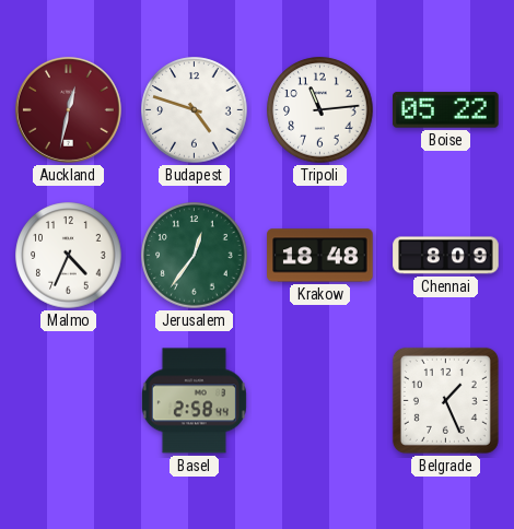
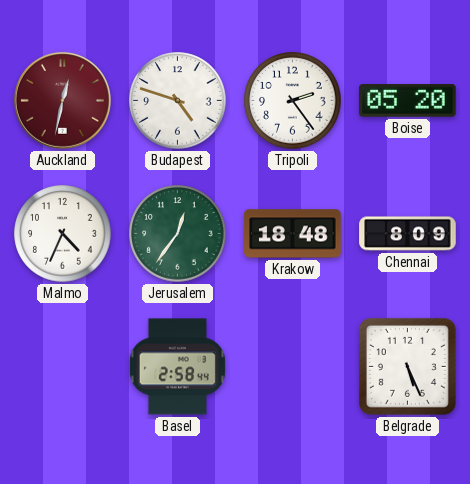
Tripoli: 11:14 -> 2:24 (293, 101)
Boise: 05:22 -> 05:20 (408, 101)
Belgrade: 1:26 -> 5:26 (407, 366)
